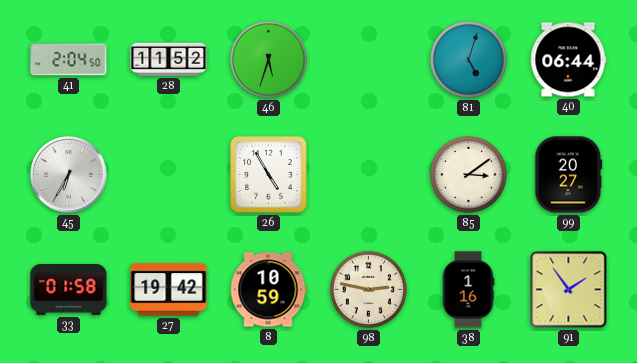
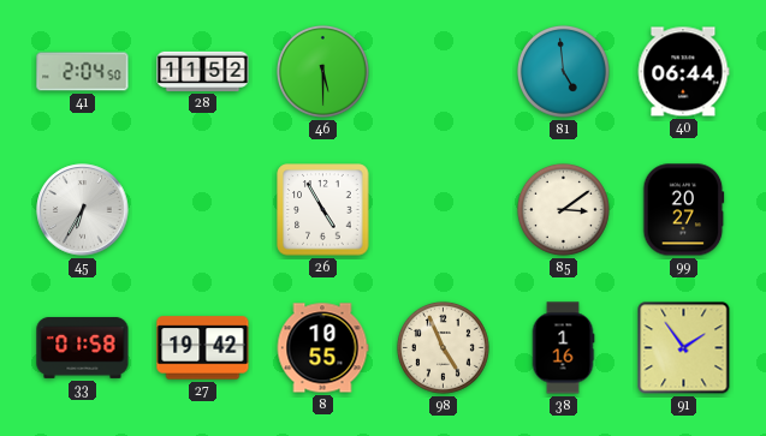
46: 5:33 -> 5:30 (322, 71)
81: 5:03 -> 4:59 (563, 71)
8: 10:59 -> 10:55 (322, 348)
98: 2:47 -> 4:56 (443, 347)
